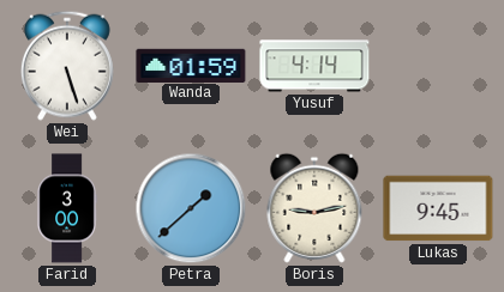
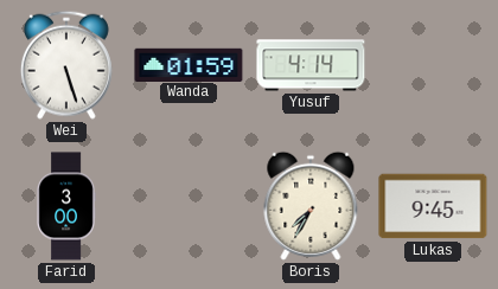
Petra: 1:38 -> none (191, 208)
Boris: 9:13 -> 7:35 (311, 206)
